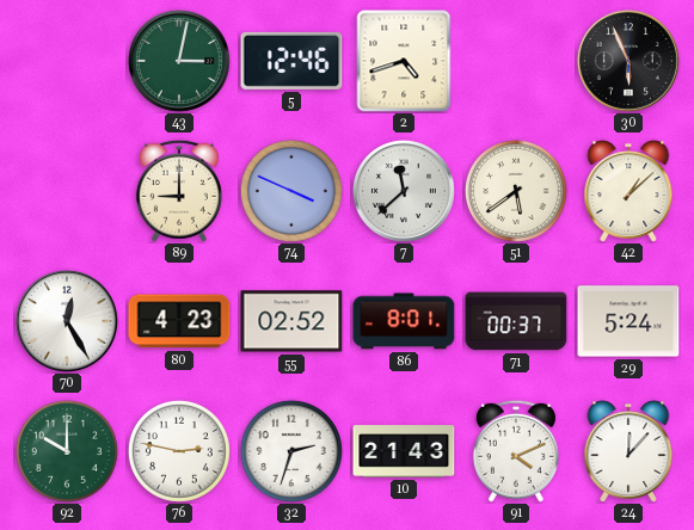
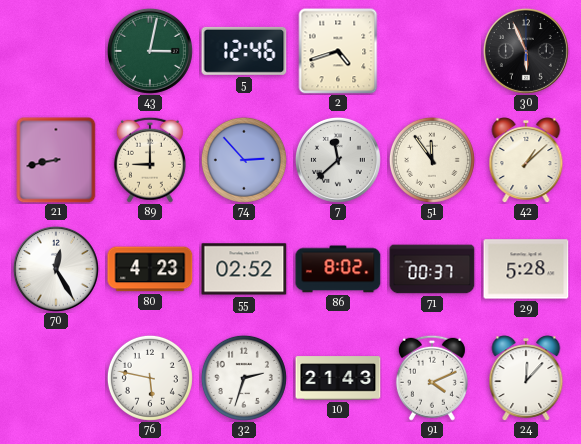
21: none -> 8:43 (56, 160)
74: 3:49 -> 2:53 (244, 160)
51: 5:39 -> 11:54 (432, 160)
86: 8:01 -> 8:02 (338, 269)
29: 5:24 -> 5:28 (526, 269)
92: 10:00 -> none (67, 451)
76: 2:47 -> 5:47 (150, 378)
